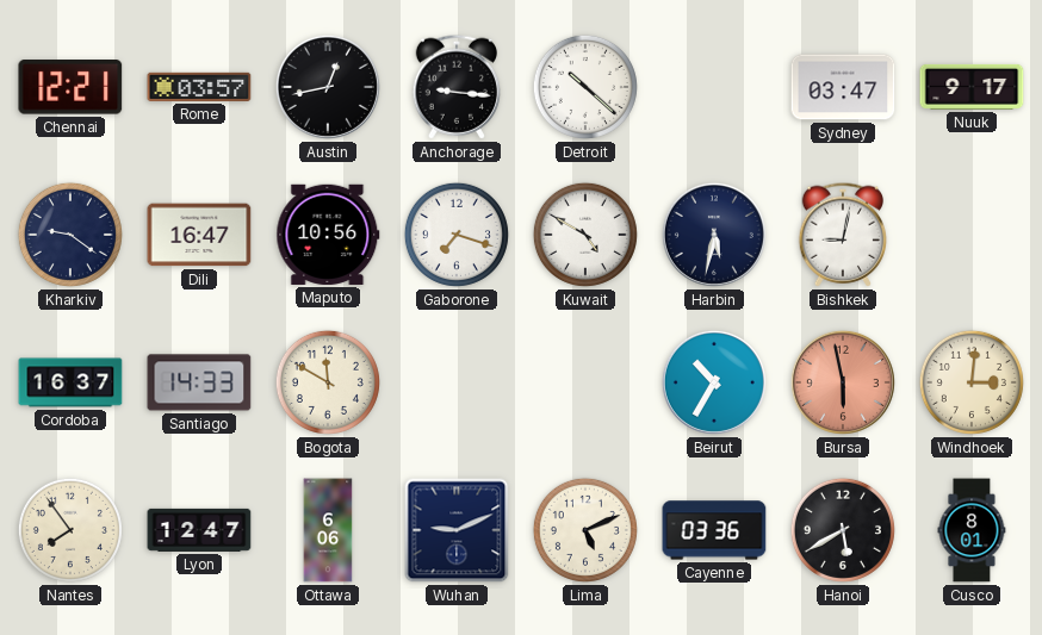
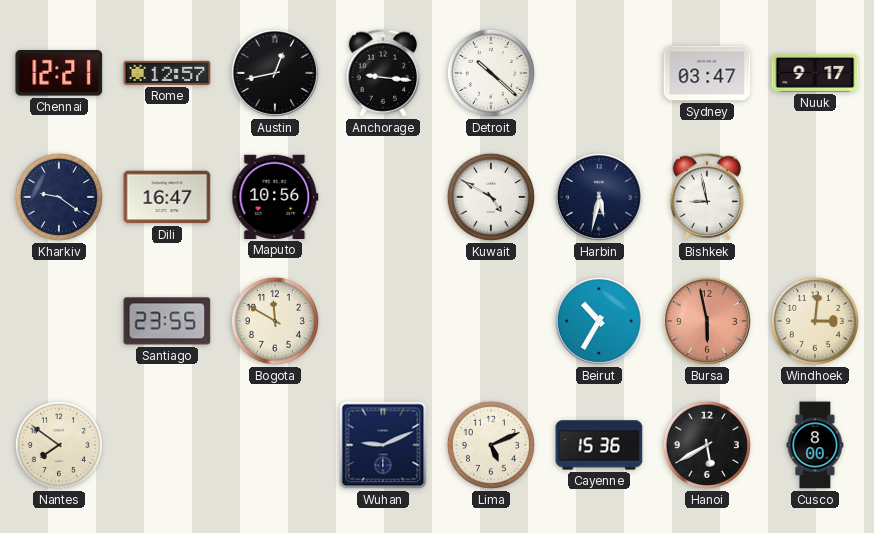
Rome: 03:57 -> 12:57 (167, 73)
Gaborone: 7:18 -> none (457, 235)
Bishkek: 9:02 -> 8:58 (707, 197)
Cordoba: 16:37 -> none (70, 382)
Santiago: 14:33 -> 23:55 (167, 321)
Nantes: 7:54 -> 7:51 (59, 445)
Lyon: 12:47 -> none (199, 530)
Ottawa: 6:06 -> none (328, 530)
Cayenne: 03:36 -> 15:36 (599, 445)
Cusco: 8:01 -> 8:00 (815, 445)
